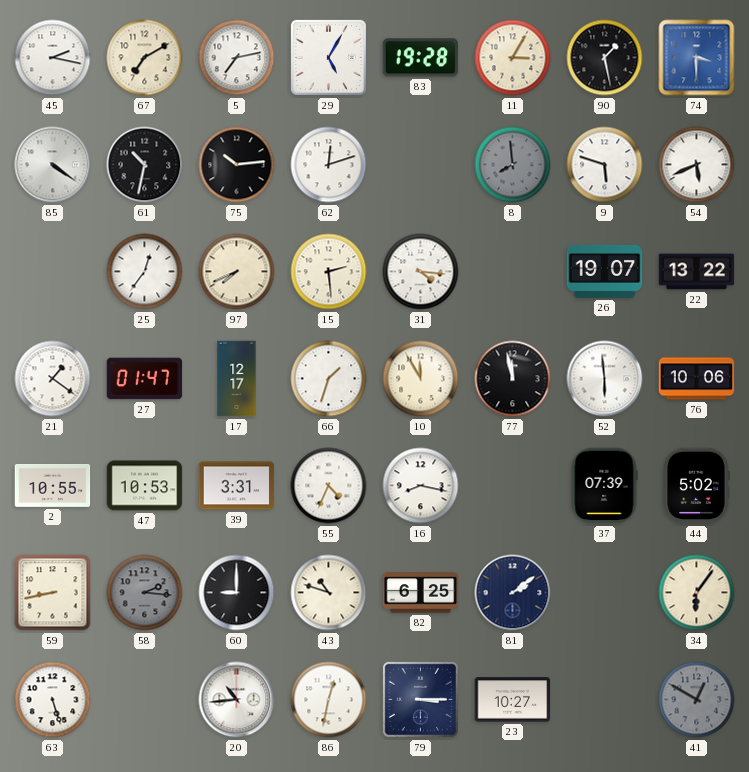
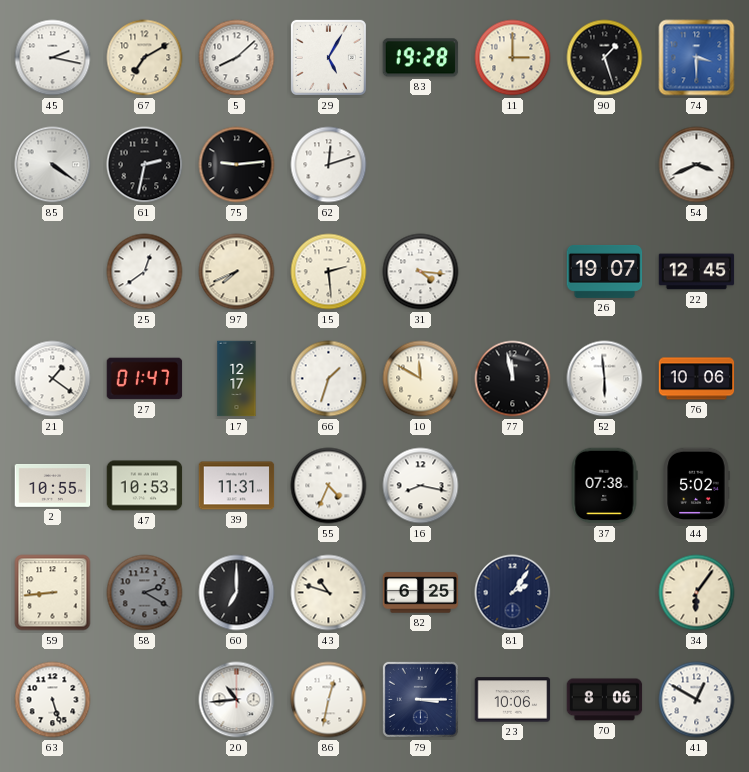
5: 7:13 -> 8:08 (237, 58)
11: 3:05 -> 3:00 (513, 58)
90: 1:28 -> 1:27 (605, 58)
61: 10:32 -> 2:32 (145, 165)
75: 10:14 -> 9:14 (237, 165)
8: 7:59 -> none (513, 165)
9: 5:48 -> none (605, 165)
54: 5:41 -> 3:41 (697, 165)
25: 12:36 -> 12:39 (145, 272)
22: 13:22 -> 12:45 (697, 272)
10: 11:55 -> 11:50 (421, 379)
39: 3:31 -> 11:31 (237, 486)
37: 07:39 -> 07:38 (604, 486)
59: 8:43 -> 8:44 (53, 593)
58: 2:16 -> 2:20 (145, 593)
60: 9:00 -> 7:00 (237, 593)
81: 2:09 -> 2:06 (513, 593)
23: 10:27 -> 10:06 (513, 700)
70: none -> 8:06 (605, 700)
41 dial: grey -> white (697, 700)
